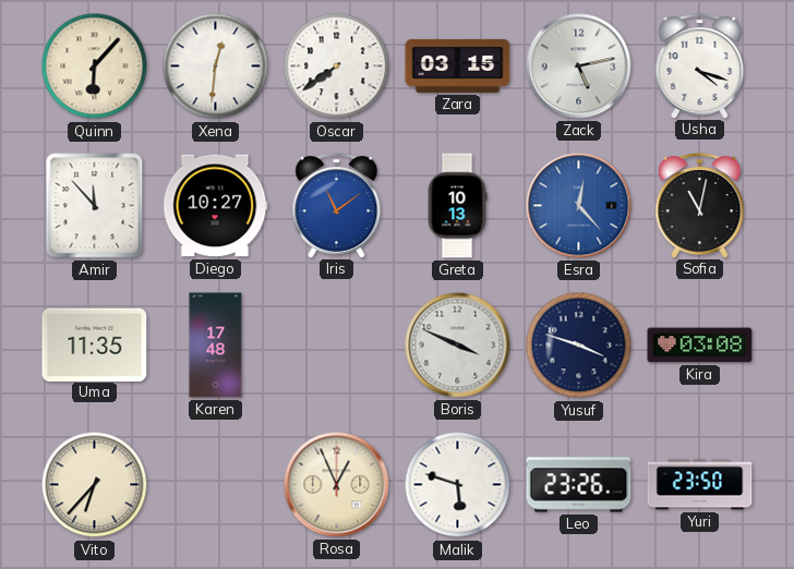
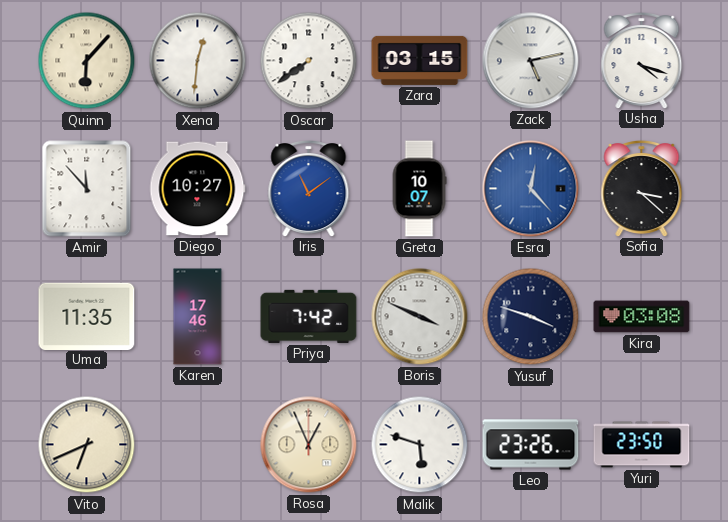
Greta: 10:13 -> 10:07 (419, 189)
Sofia: 11:02 -> 3:22 (642, 189)
Karen: 17:48 -> 17:46 (198, 317)
Priya: none -> 7:42 (309, 316)
Vito: 6:37 -> 6:41 (87, 445)
